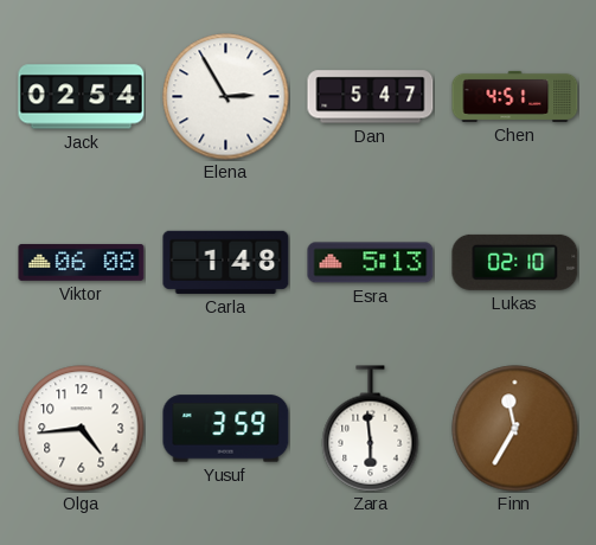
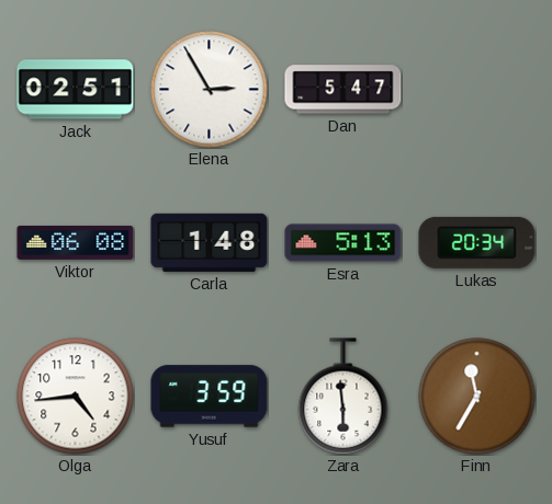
Jack: 02:54 -> 02:51 (76, 90)
Chen: 4:51 -> none (515, 96)
Lukas: 02:10 -> 20:34 (477, 242)
